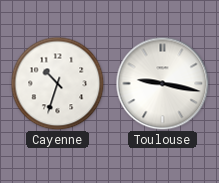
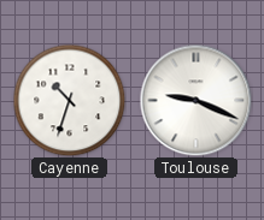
Toulouse: 9:17 -> 9:19 (195, 100)
